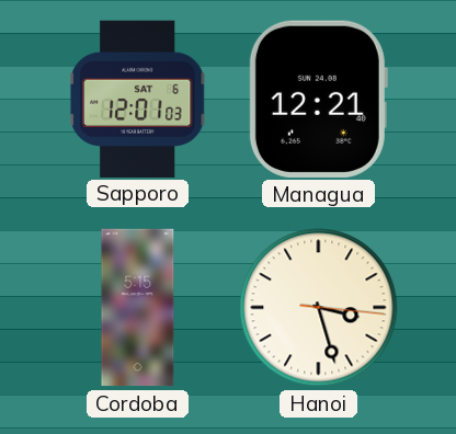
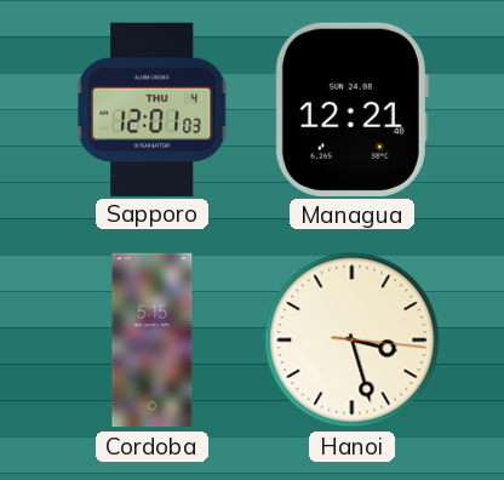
Sapporo date: SAT 6 -> THU 4 (151, 109)
